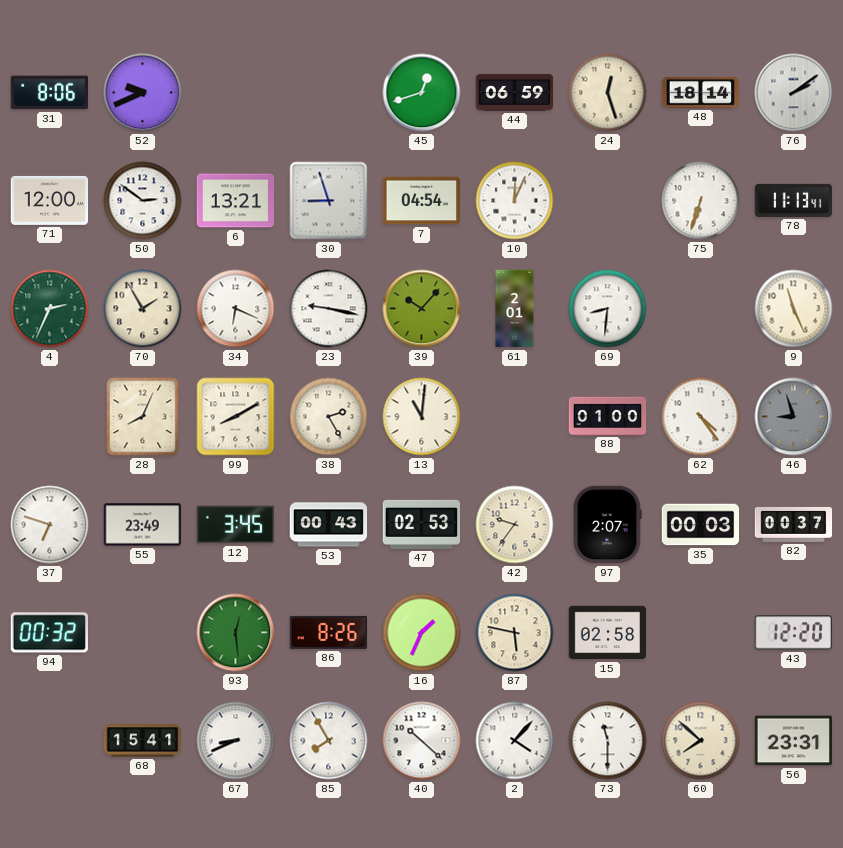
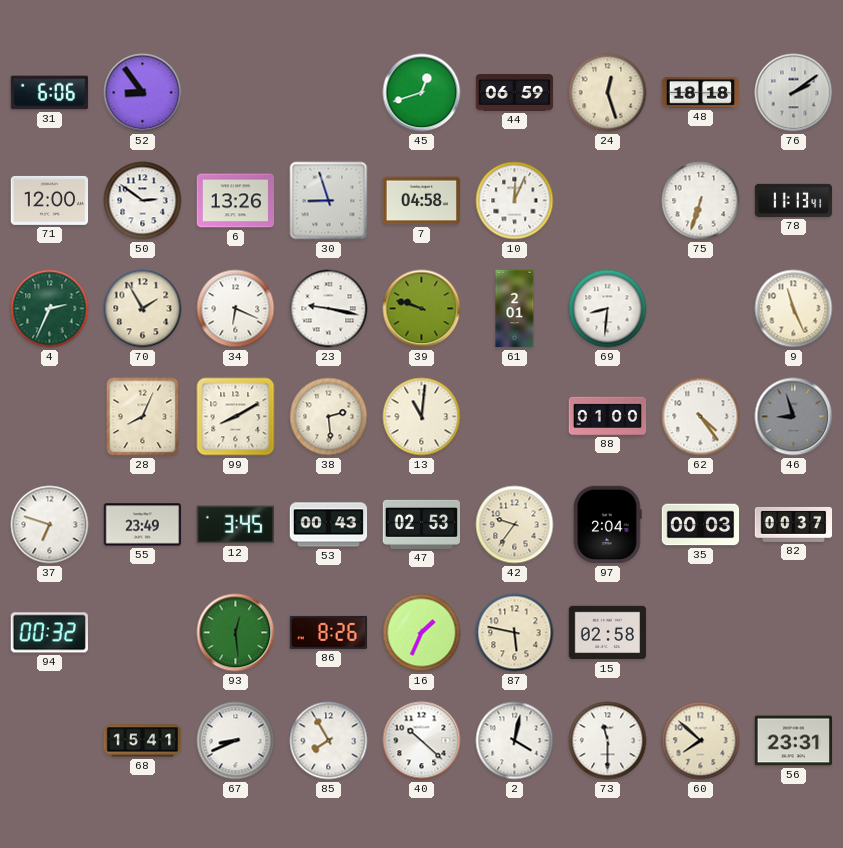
31: 8:06 -> 6:06 (50, 93)
52: 9:41 -> 8:54 (143, 93)
48: 18:14 -> 18:18 (701, 92)
6: 13:21 -> 13:26 (236, 201)
7: 04:54 -> 04:58 (422, 201)
39: 10:07 -> 9:48 (422, 309)
38: 2:25 -> 2:29 (329, 417)
97: 2:07 -> 2:04 (608, 525)
43: 12:20 -> none (793, 633)
2: 4:07 -> 4:02 (515, 741)
